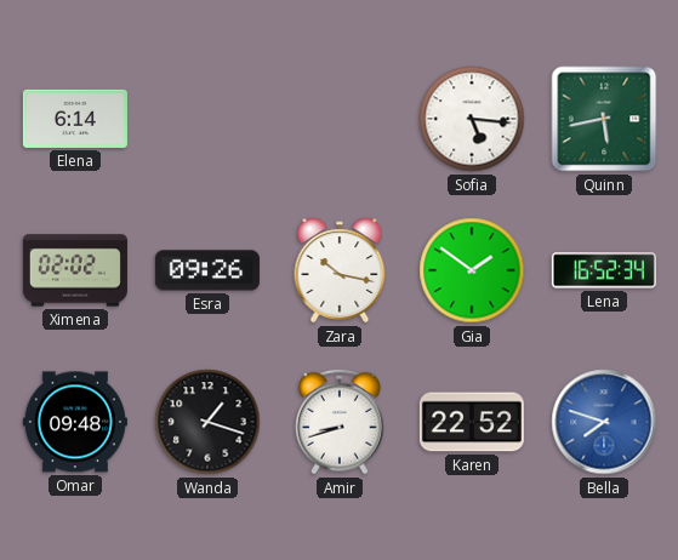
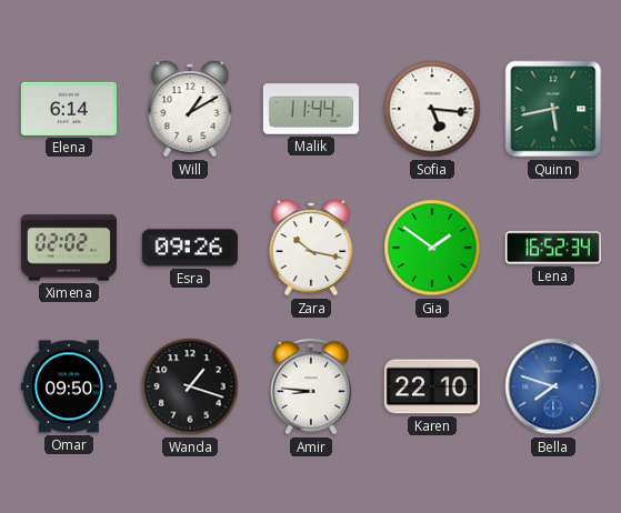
Will: none -> 1:10 (190, 109)
Malik: none -> 11:44 (311, 109)
Omar: 09:48 -> 09:50 (69, 386)
Amir: 8:42 -> 8:46 (311, 386)
Karen: 22:52 -> 22:10 (432, 386)
